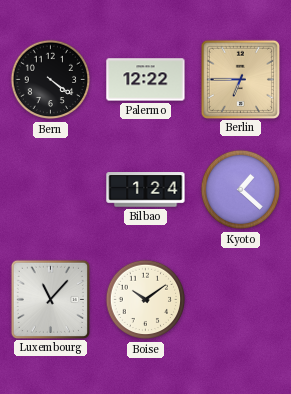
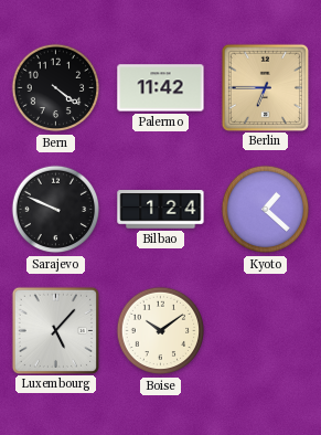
Palermo: 12:22 -> 11:42 (161, 88)
Sarajevo: none -> 9:49 (56, 210)
Luxembourg: 11:07 -> 5:07 (55, 330)
